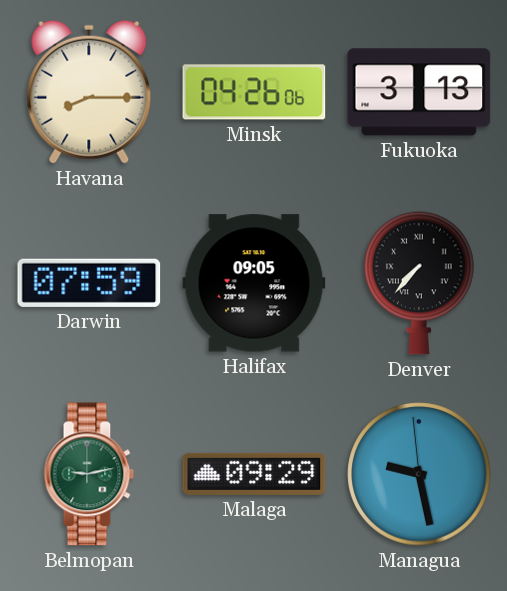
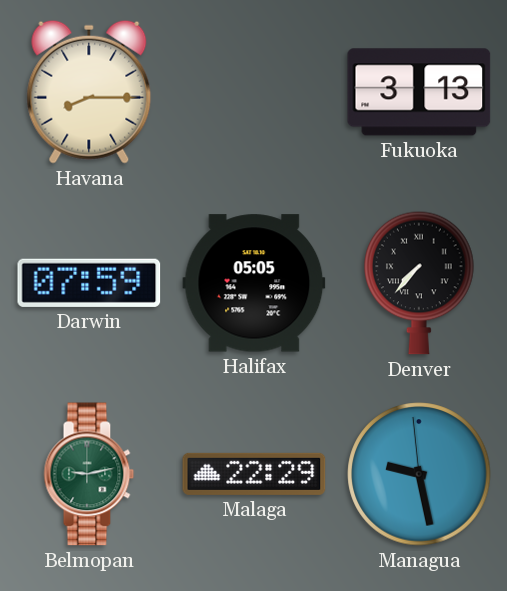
Minsk: 04:26 -> none (254, 92)
Halifax: 09:05 -> 05:05 (254, 283)
Malaga: 09:29 -> 22:29 (254, 474)
